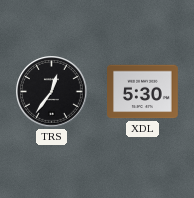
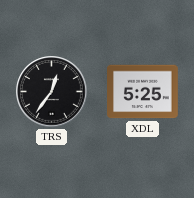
XDL: 5:30 -> 5:25 (143, 92)
